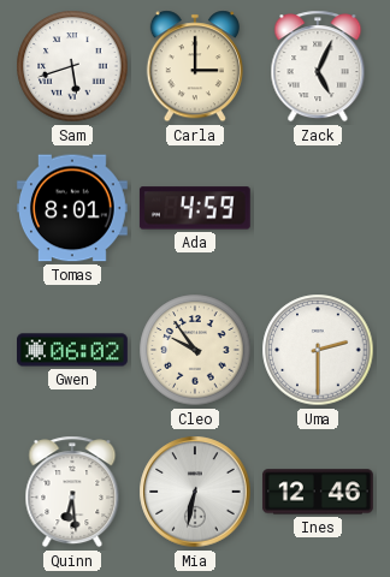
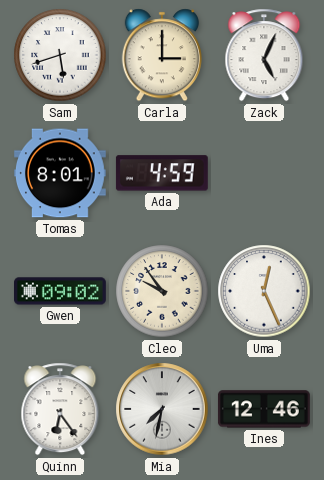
Gwen: 06:02 -> 09:02 (61, 291)
Uma: 2:30 -> 12:26 (264, 291)
Quinn: 6:29 -> 6:24 (60, 409)
Mia: 6:32 -> 7:32 (162, 409)
